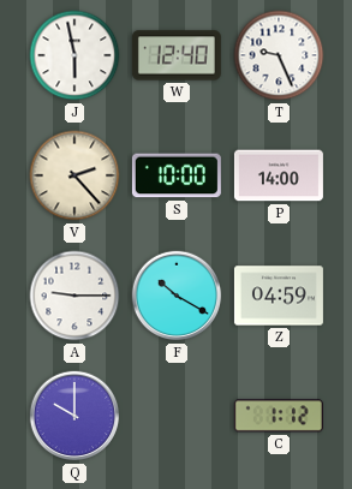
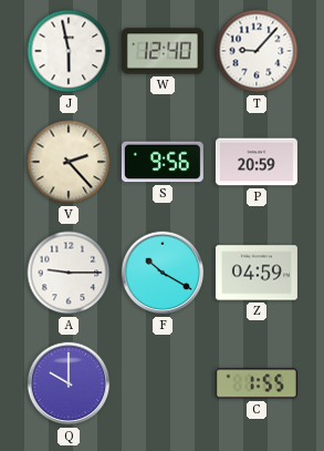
T: 9:26 -> 9:07 (257, 51)
S: 10:00 -> 9:56 (163, 162)
P: 14:00 -> 20:59 (257, 162)
C: 1:12 -> 1:55 (257, 383)
